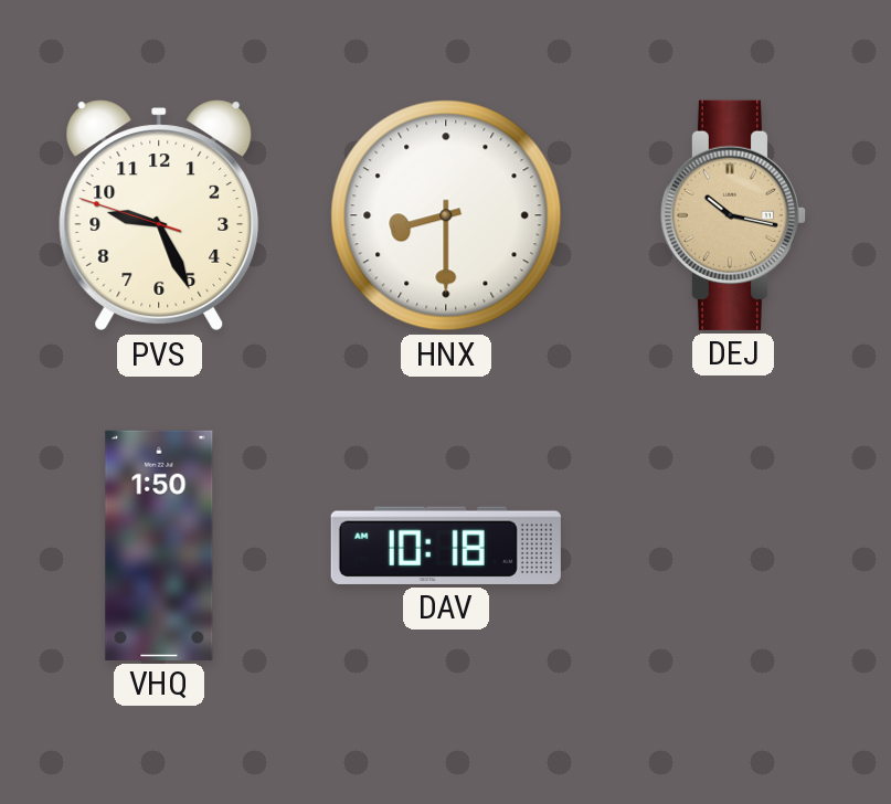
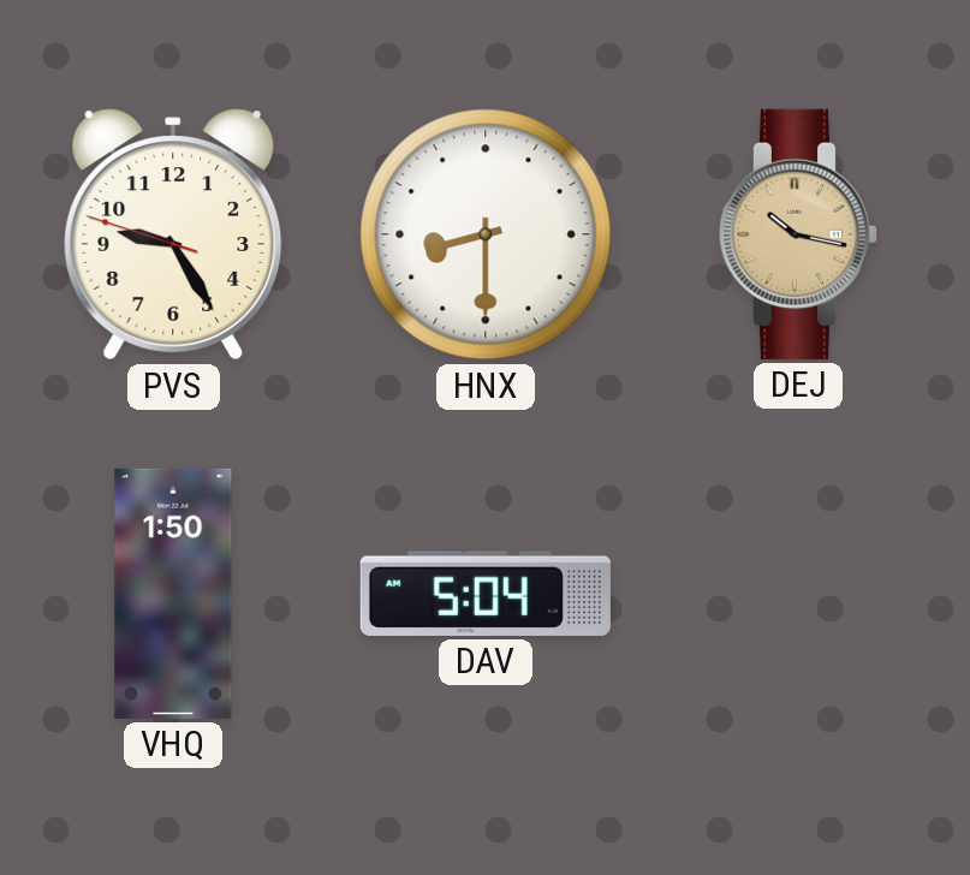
PVS: 9:25 -> 9:24 (173, 234)
DAV: 10:18 -> 5:04 (486, 594)
